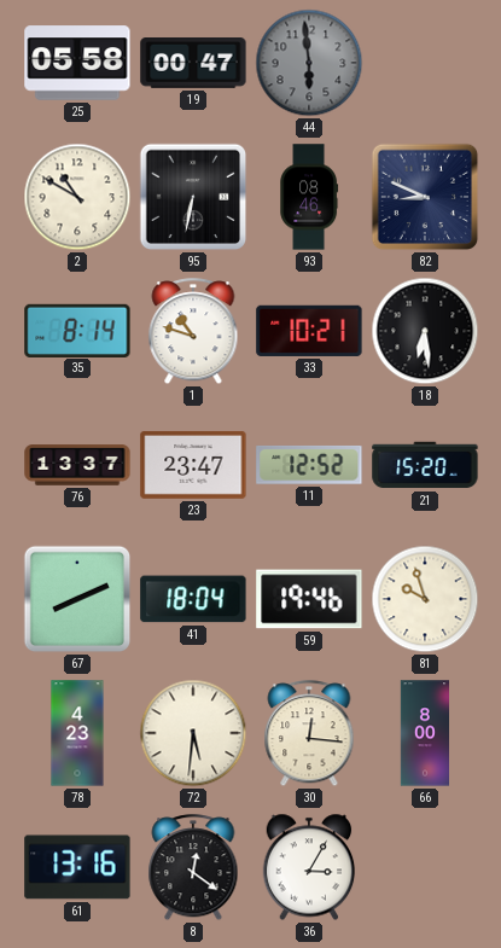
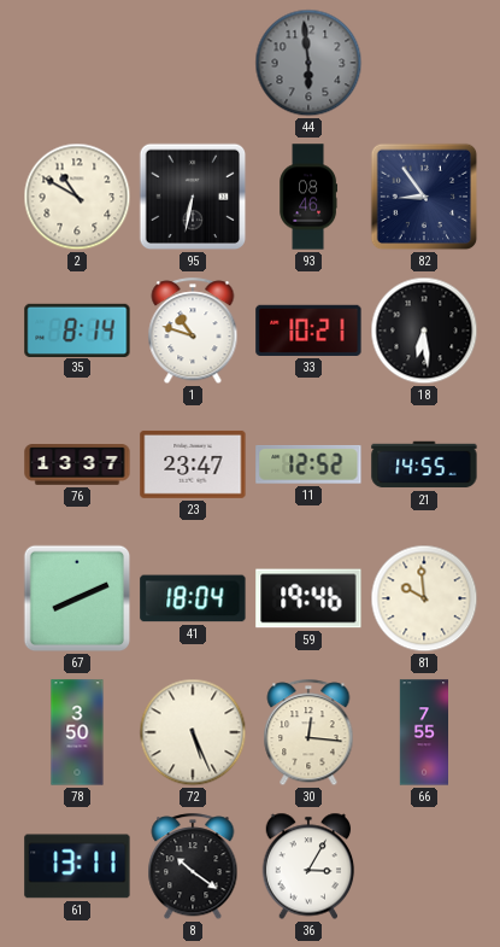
25: 05:58 -> none (77, 63)
19: 00:47 -> none (193, 64)
82: 8:49 -> 8:54 (424, 197)
21: 15:20 -> 14:55 (424, 464)
81: 9:57 -> 9:59 (424, 598)
78: 4:23 -> 3:50 (77, 732)
72: 5:31 -> 5:26 (193, 732)
66: 8:00 -> 7:55 (423, 732)
61: 13:16 -> 13:11 (77, 866)
8: 12:21 -> 10:21 (193, 867)
